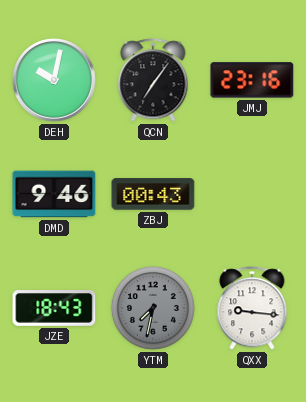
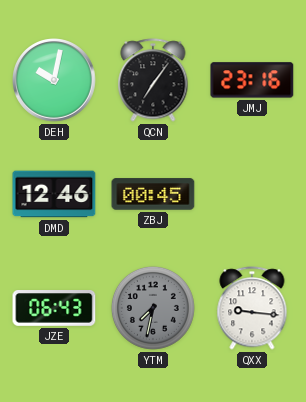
DMD: 9:46 -> 12:46 (54, 194)
ZBJ: 00:43 -> 00:45 (153, 194)
JZE: 18:43 -> 06:43 (54, 308)
